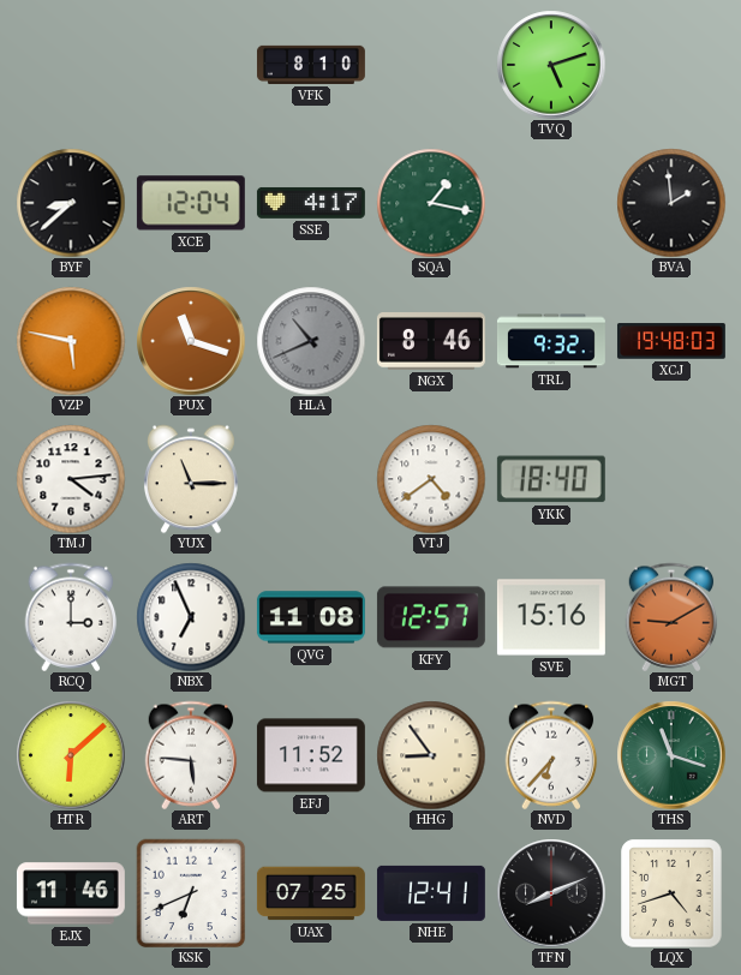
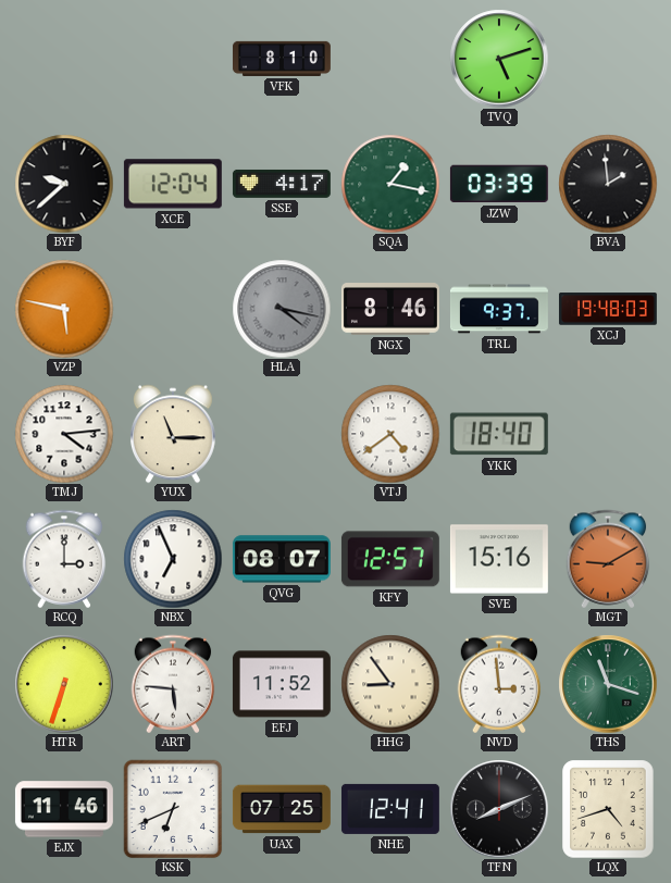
BYF: 8:38 -> 9:38 (64, 184)
JZW: none -> 03:39 (499, 184)
PUX: 11:18 -> none (191, 341)
HLA: 10:41 -> 4:17 (282, 309)
TRL: 9:32 -> 9:37 (499, 309)
QVG: 11:08 -> 08:07 (282, 559)
HTR: 6:08 -> 6:33 (64, 684)
NVD: 6:37 -> 2:59 (499, 684)
